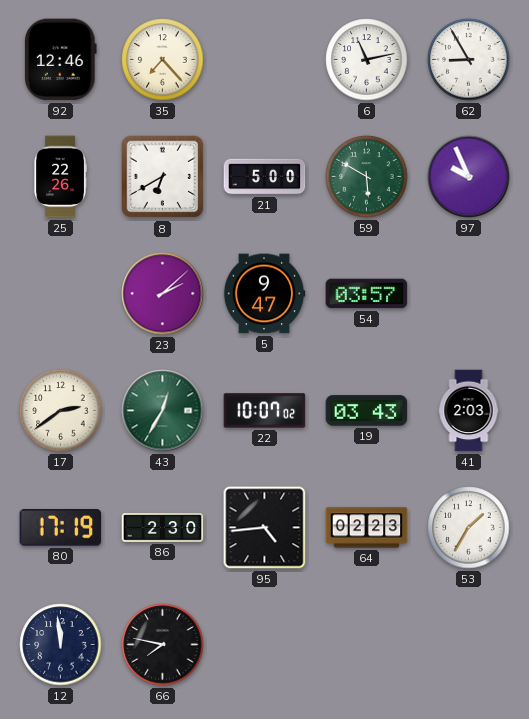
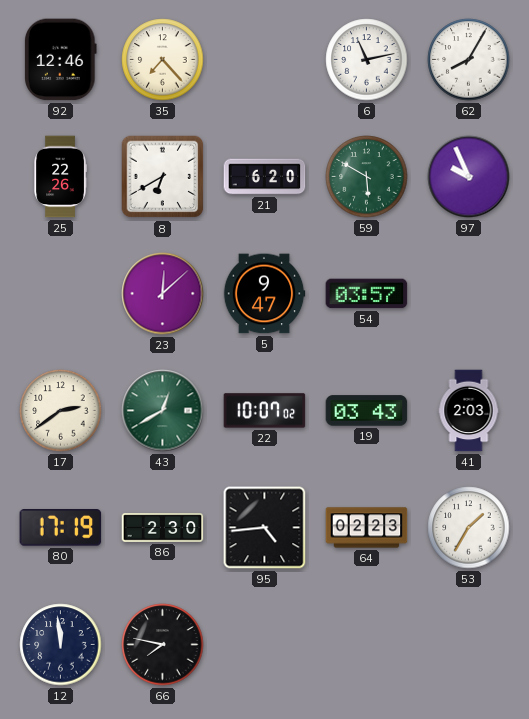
62: 8:55 -> 8:05 (469, 60)
21: 5:00 -> 6:20 (265, 177)
23: 2:08 -> 12:08 (163, 294)
43: 12:35 -> 12:40 (163, 411)
